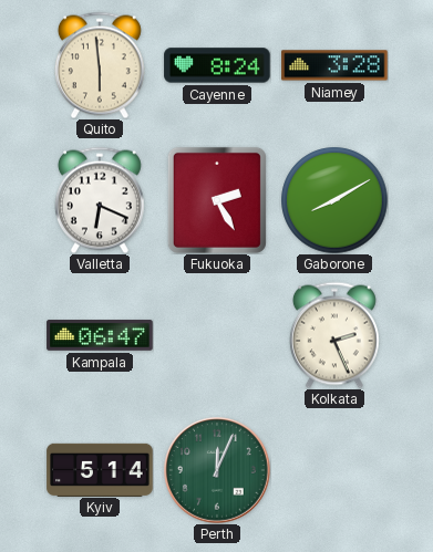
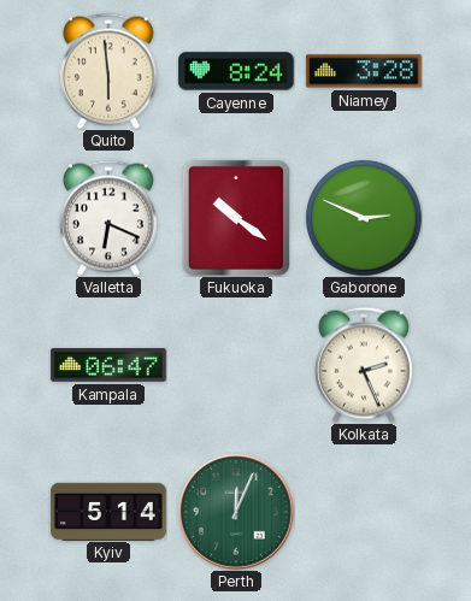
Fukuoka: 2:25 -> 10:21 (236, 218)
Gaborone: 8:10 -> 2:49 (364, 218)
